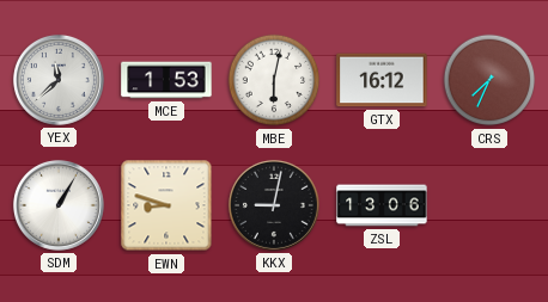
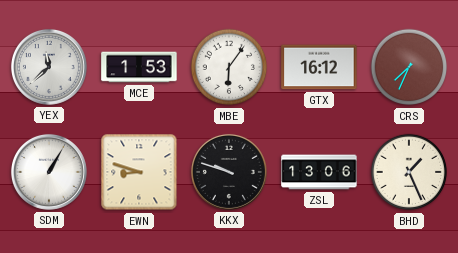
MBE: 6:02 -> 6:06 (229, 67)
KKX: 9:02 -> 9:48 (229, 172)
BHD: none -> 1:26 (409, 172)
